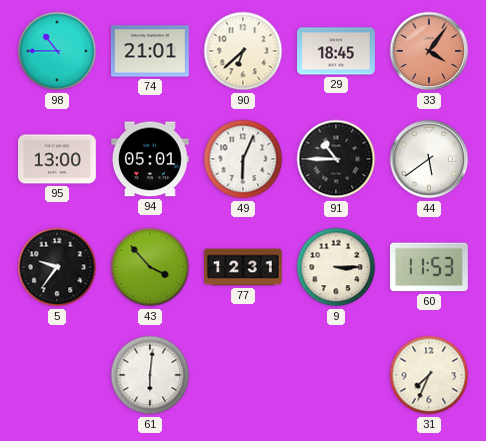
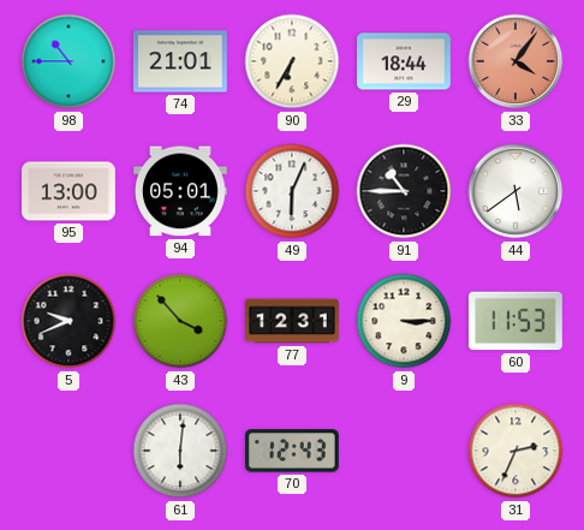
90: 6:38 -> 6:35 (292, 61)
29: 18:45 -> 18:44 (405, 61)
5: 9:36 -> 9:41 (68, 321)
70: none -> 12:43 (292, 451)
31: 7:34 -> 2:34 (516, 451)
